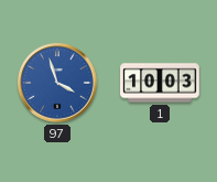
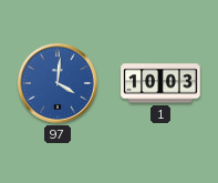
97: 3:57 -> 4:01 (59, 84)
